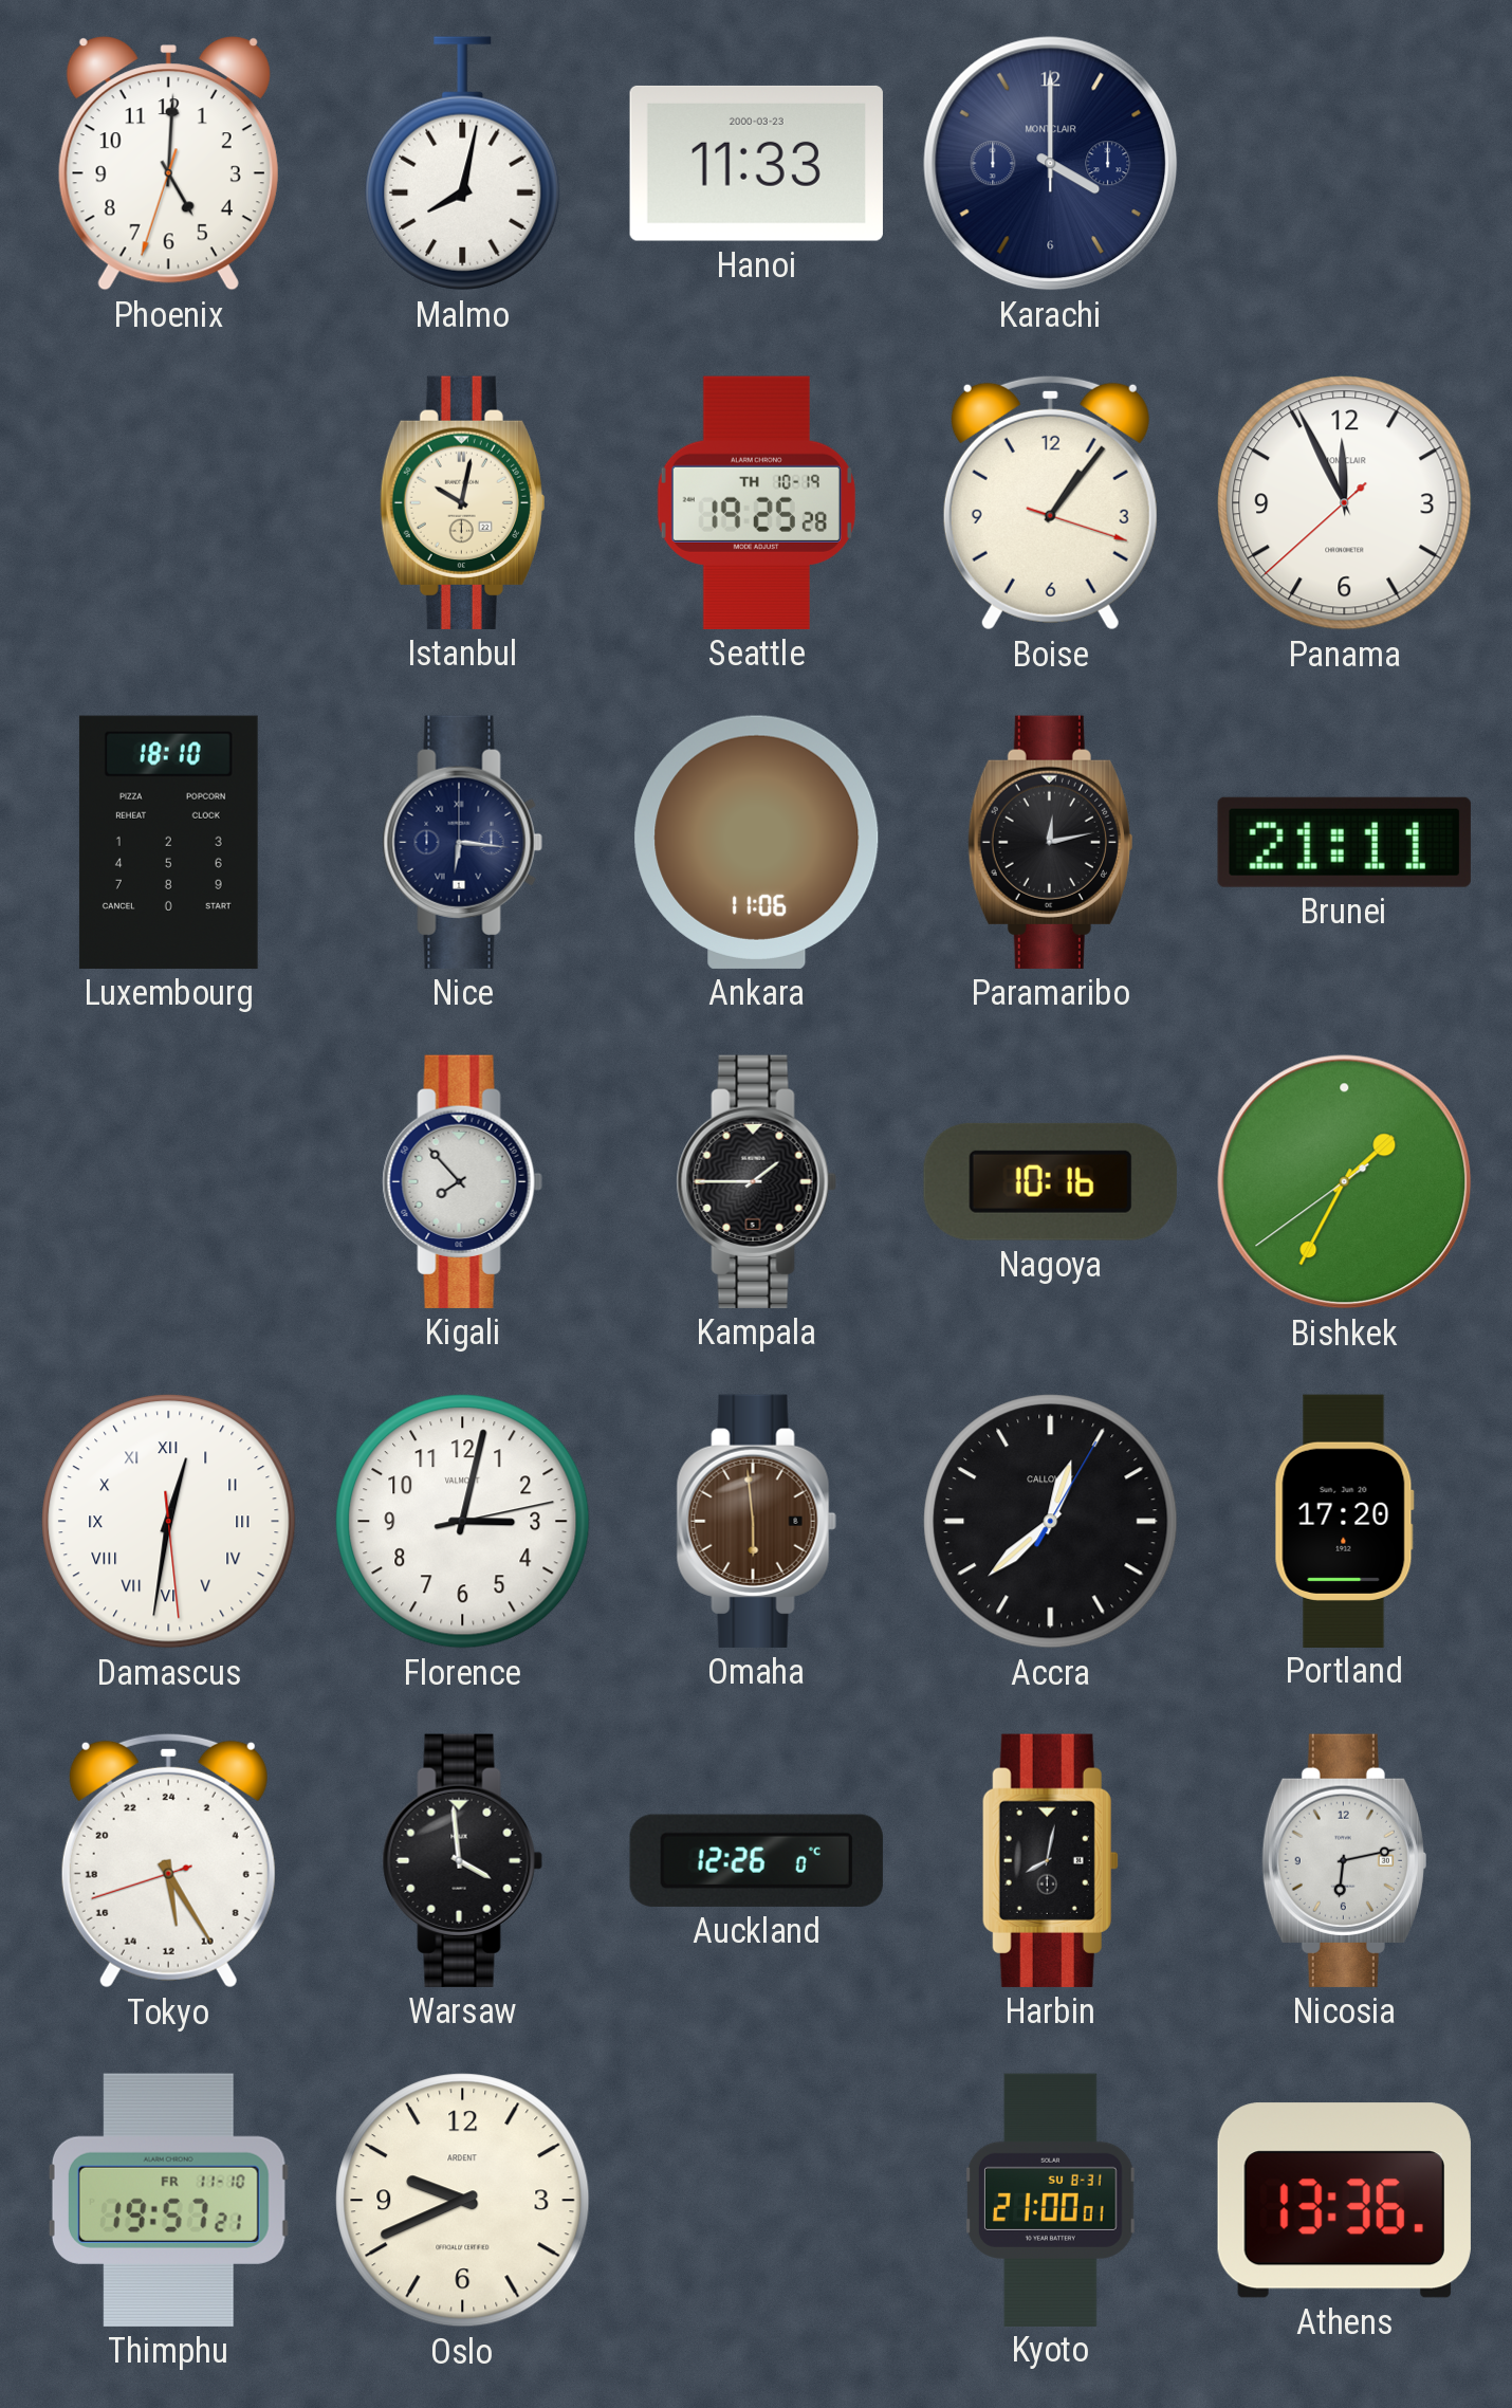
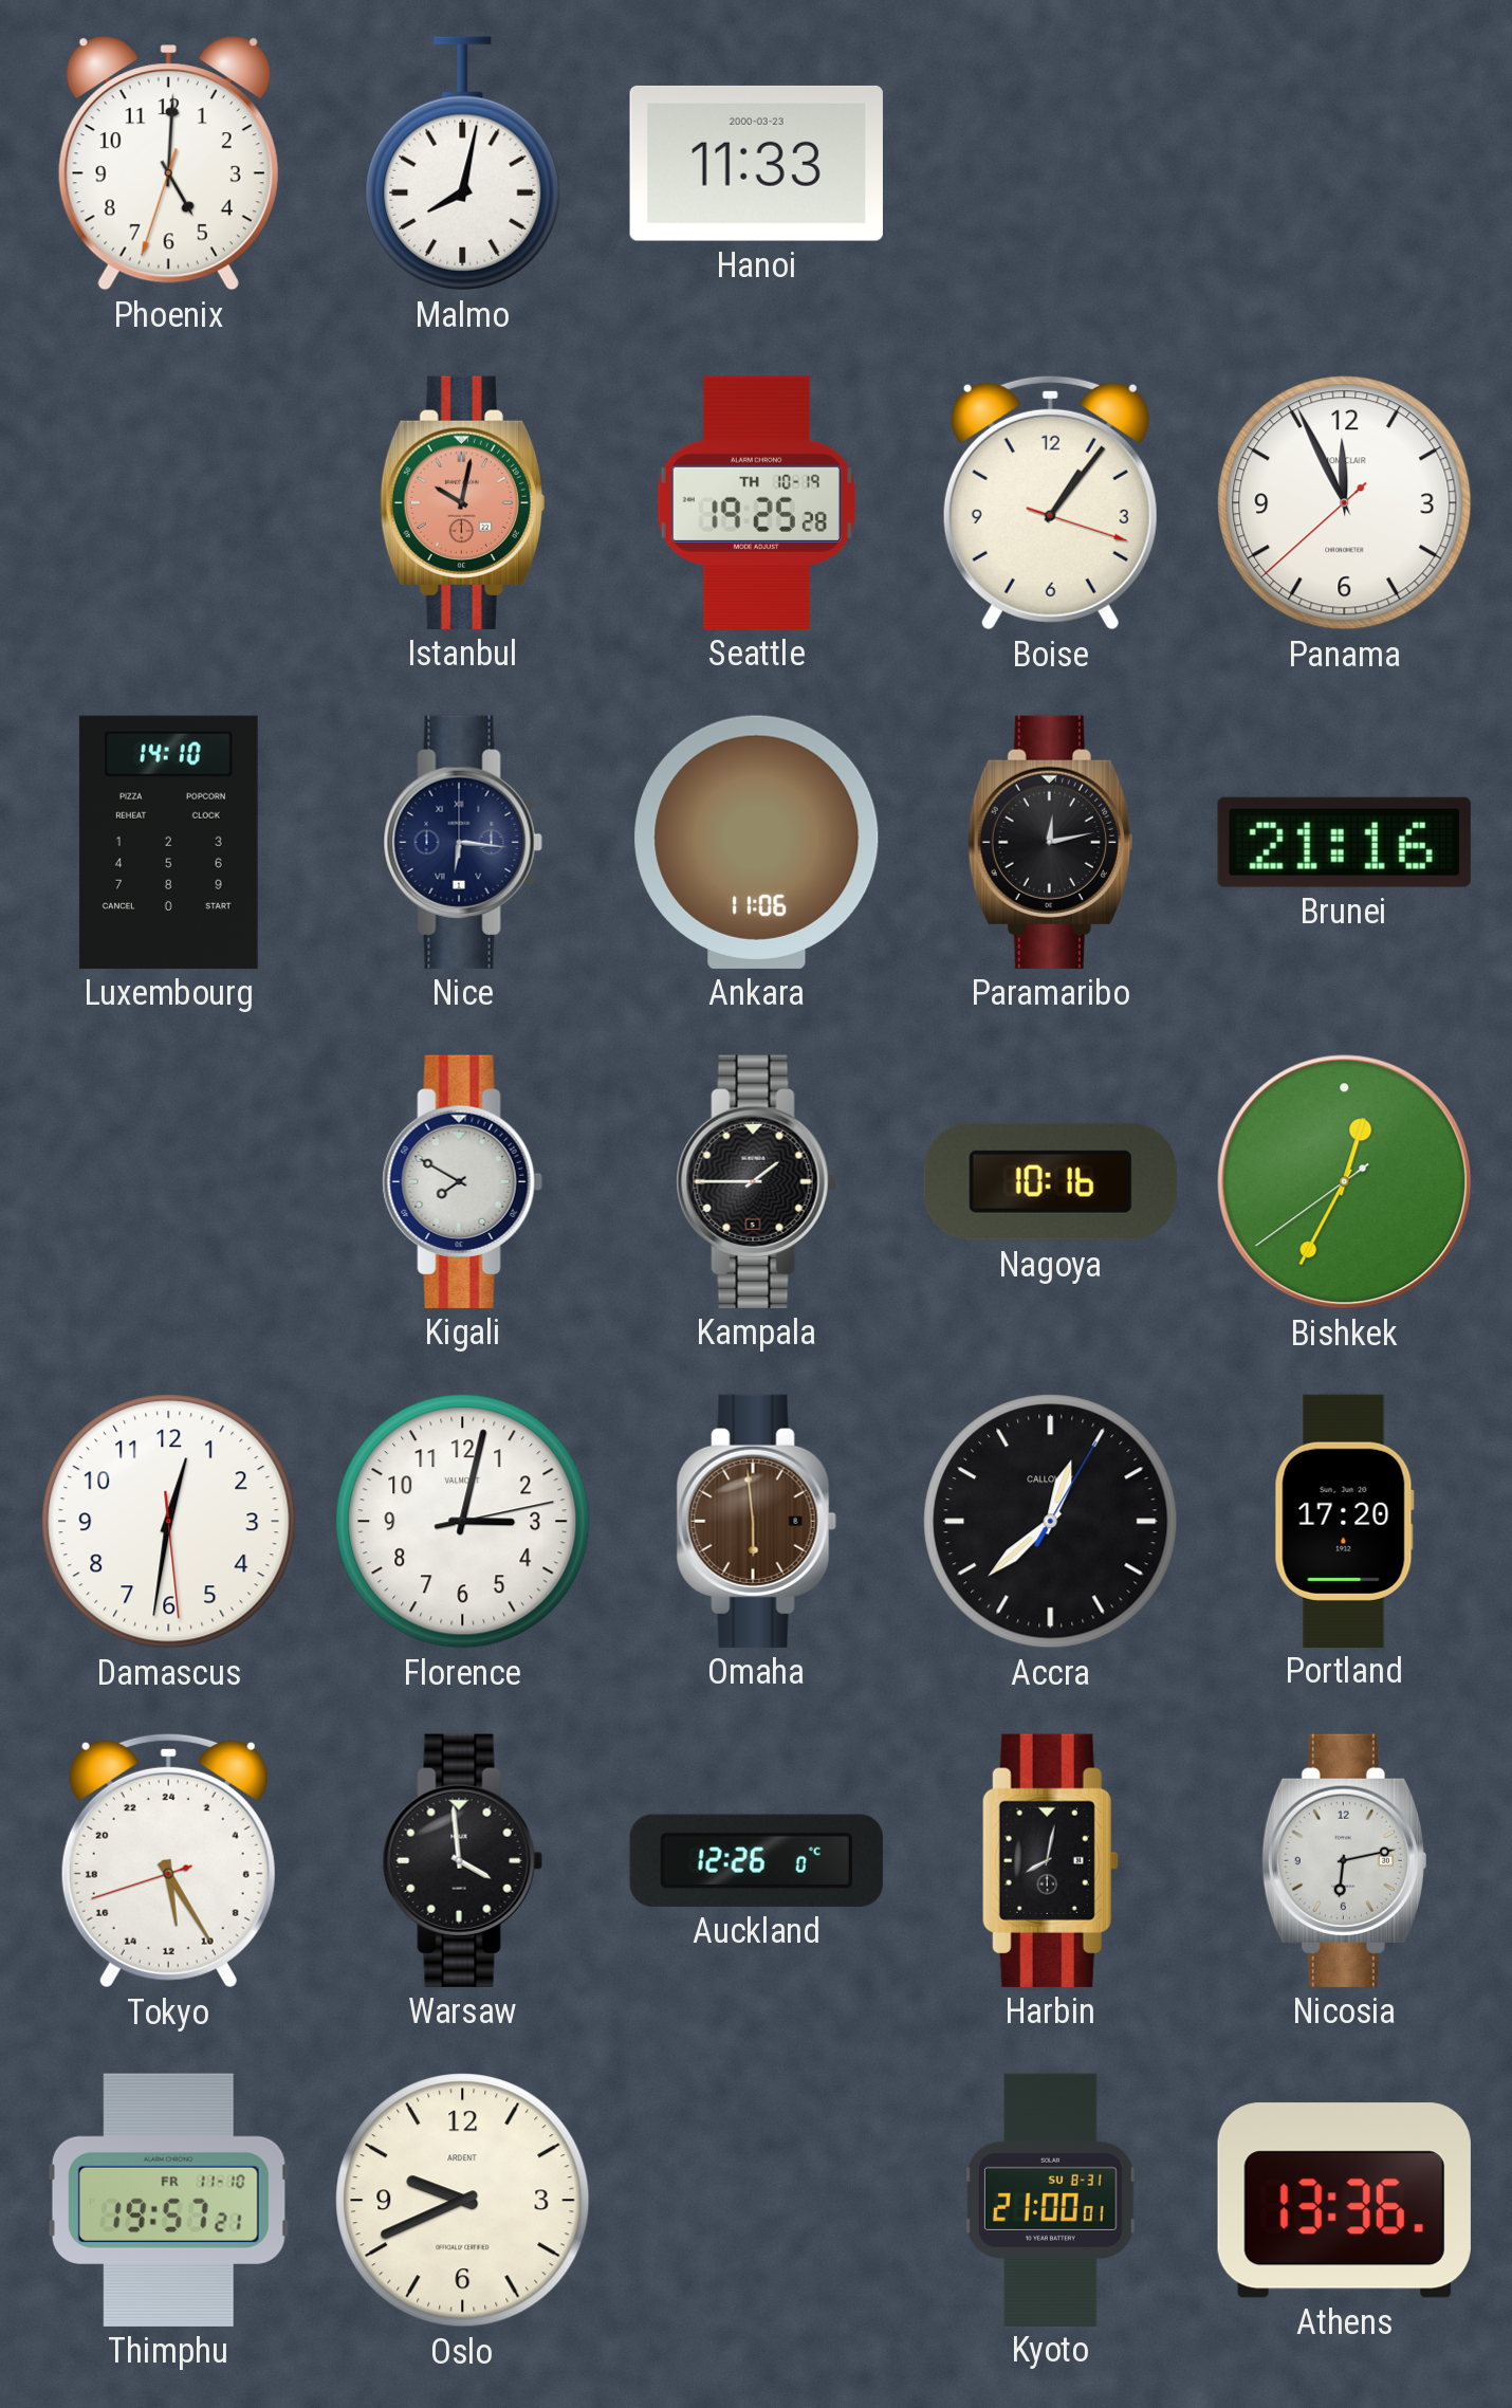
Karachi: 4:00 -> none (1051, 164)
Istanbul dial: cream -> salmon (462, 502)
Luxembourg: 18:10 -> 14:10 (168, 842)
Brunei: 21:11 -> 21:16 (1344, 842)
Kigali: 7:53 -> 7:50 (462, 1181)
Bishkek: 1:34 -> 12:34 (1345, 1182)
Damascus numerals: Roman -> Arabic (169, 1522)
